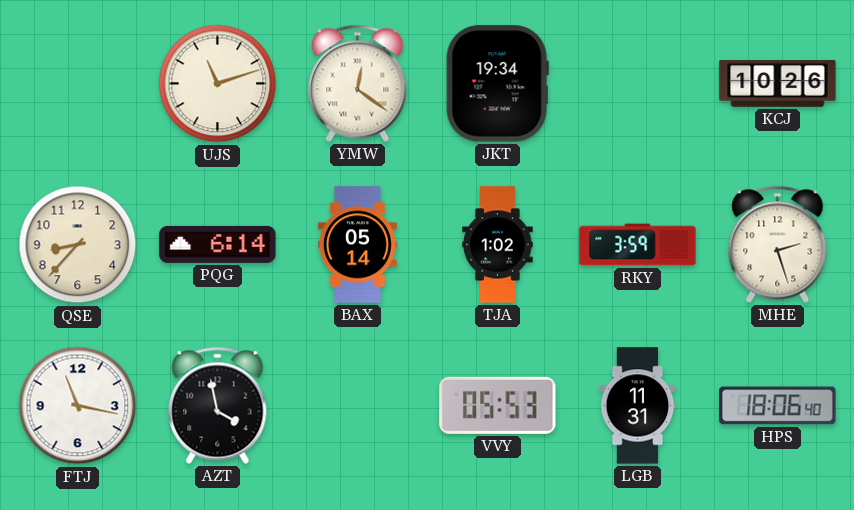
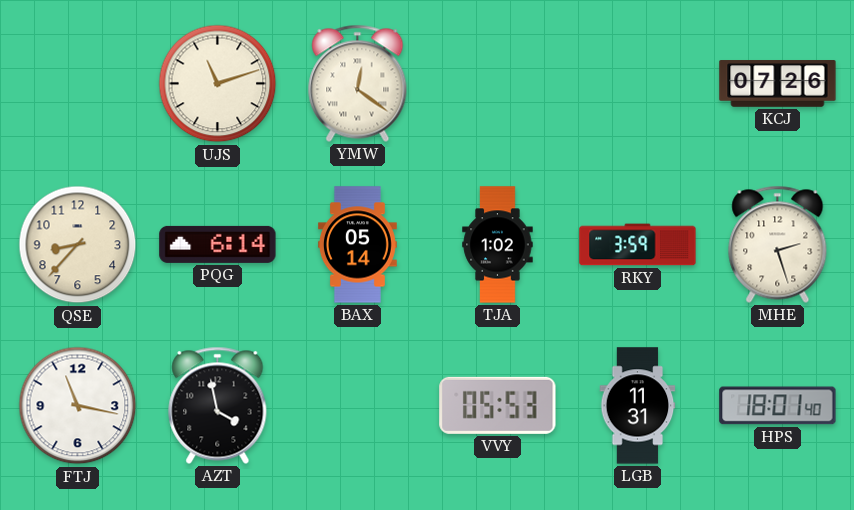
JKT: 19:34 -> none (497, 84)
KCJ: 10:26 -> 07:26 (778, 84)
HPS: 18:06 -> 18:01 (778, 406)
